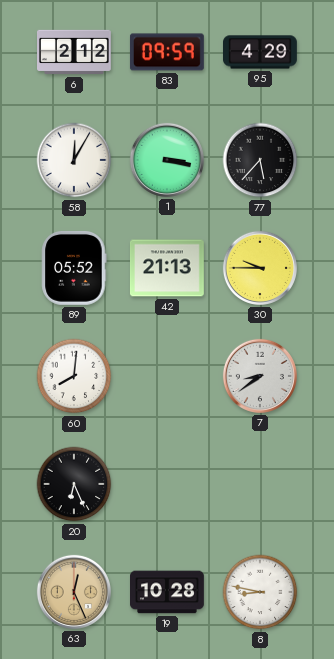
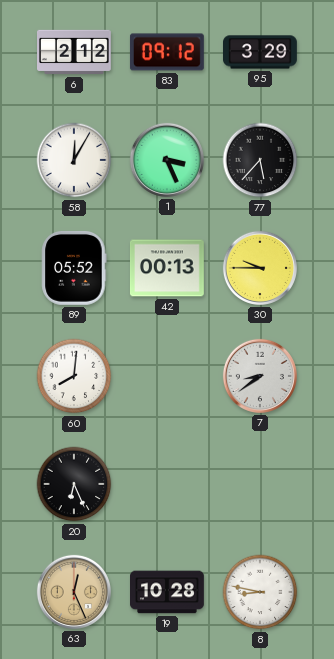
83: 09:59 -> 09:12 (167, 52)
95: 4:29 -> 3:29 (261, 52)
1: 3:17 -> 3:26 (167, 160)
42: 21:13 -> 00:13 (167, 268)
